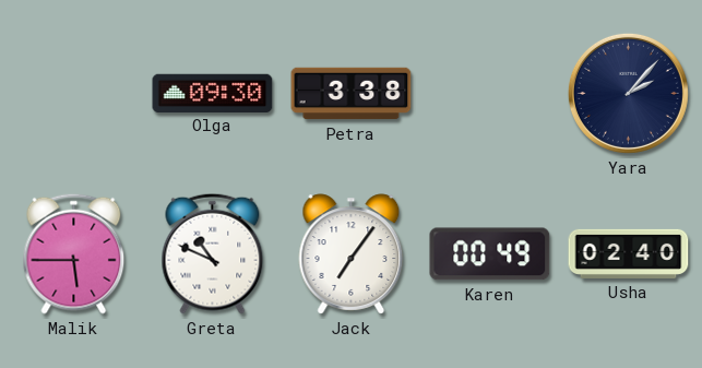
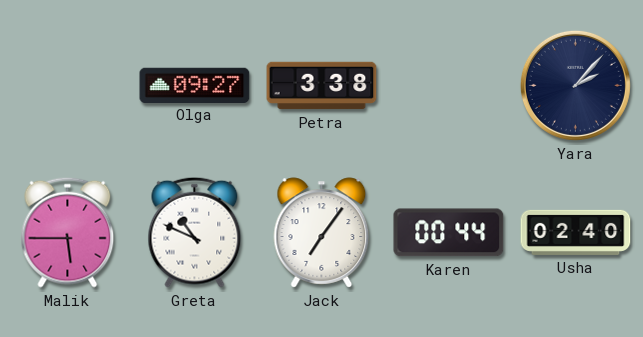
Olga: 09:30 -> 09:27 (195, 85)
Karen: 00:49 -> 00:44 (449, 233)
